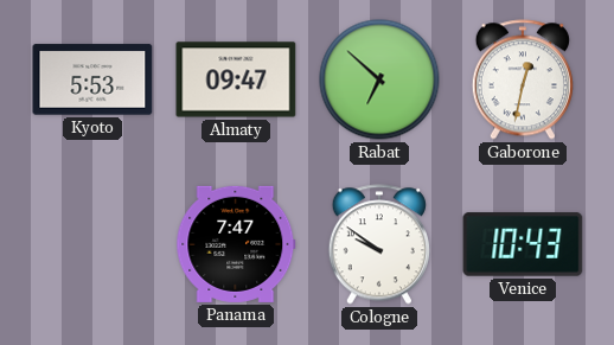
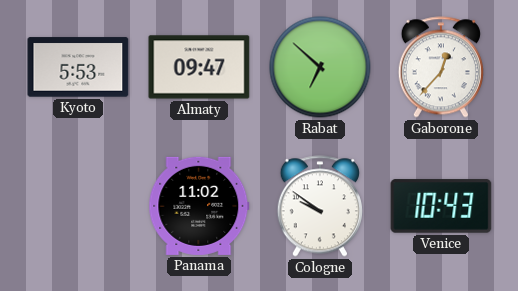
Gaborone: 12:32 -> 12:37 (441, 67)
Panama: 7:47 -> 11:02 (199, 206)
